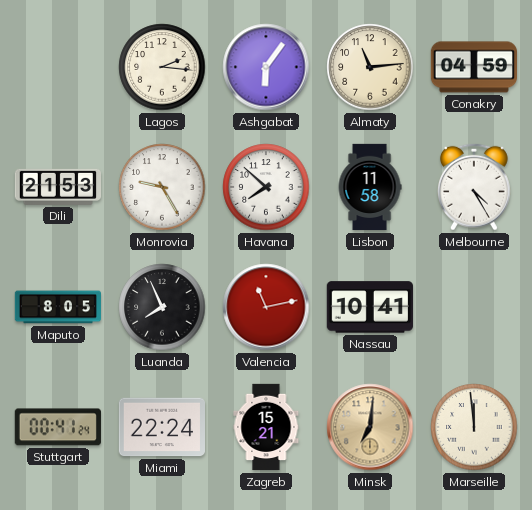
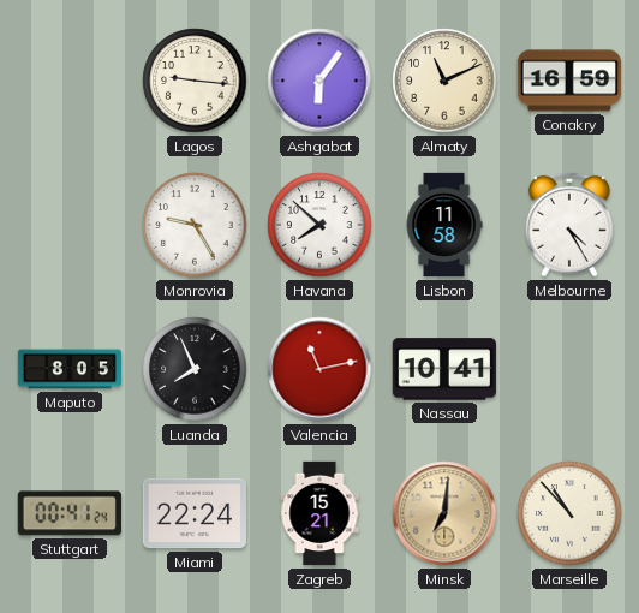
Lagos: 2:16 -> 9:16 (195, 81)
Almaty: 11:14 -> 11:11 (444, 81)
Conakry: 04:59 -> 16:59 (568, 81)
Dili: 21:53 -> none (57, 187)
Marseille: 11:59 -> 10:53 (569, 513)
